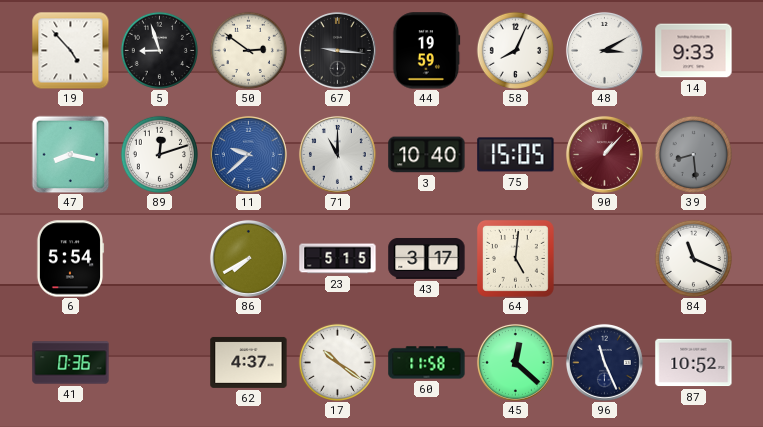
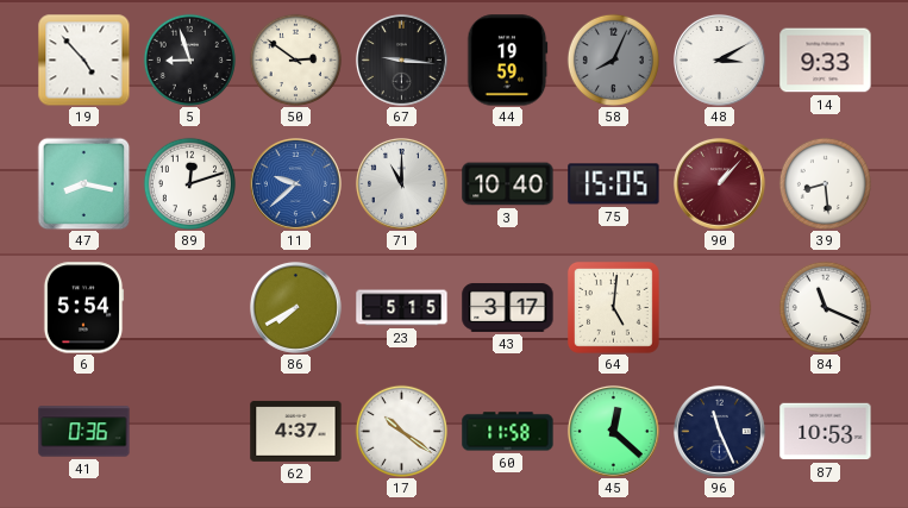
58 dial: white -> grey (613, 59)
39 dial: grey -> white (825, 183)
87: 10:52 -> 10:53 (826, 432)
